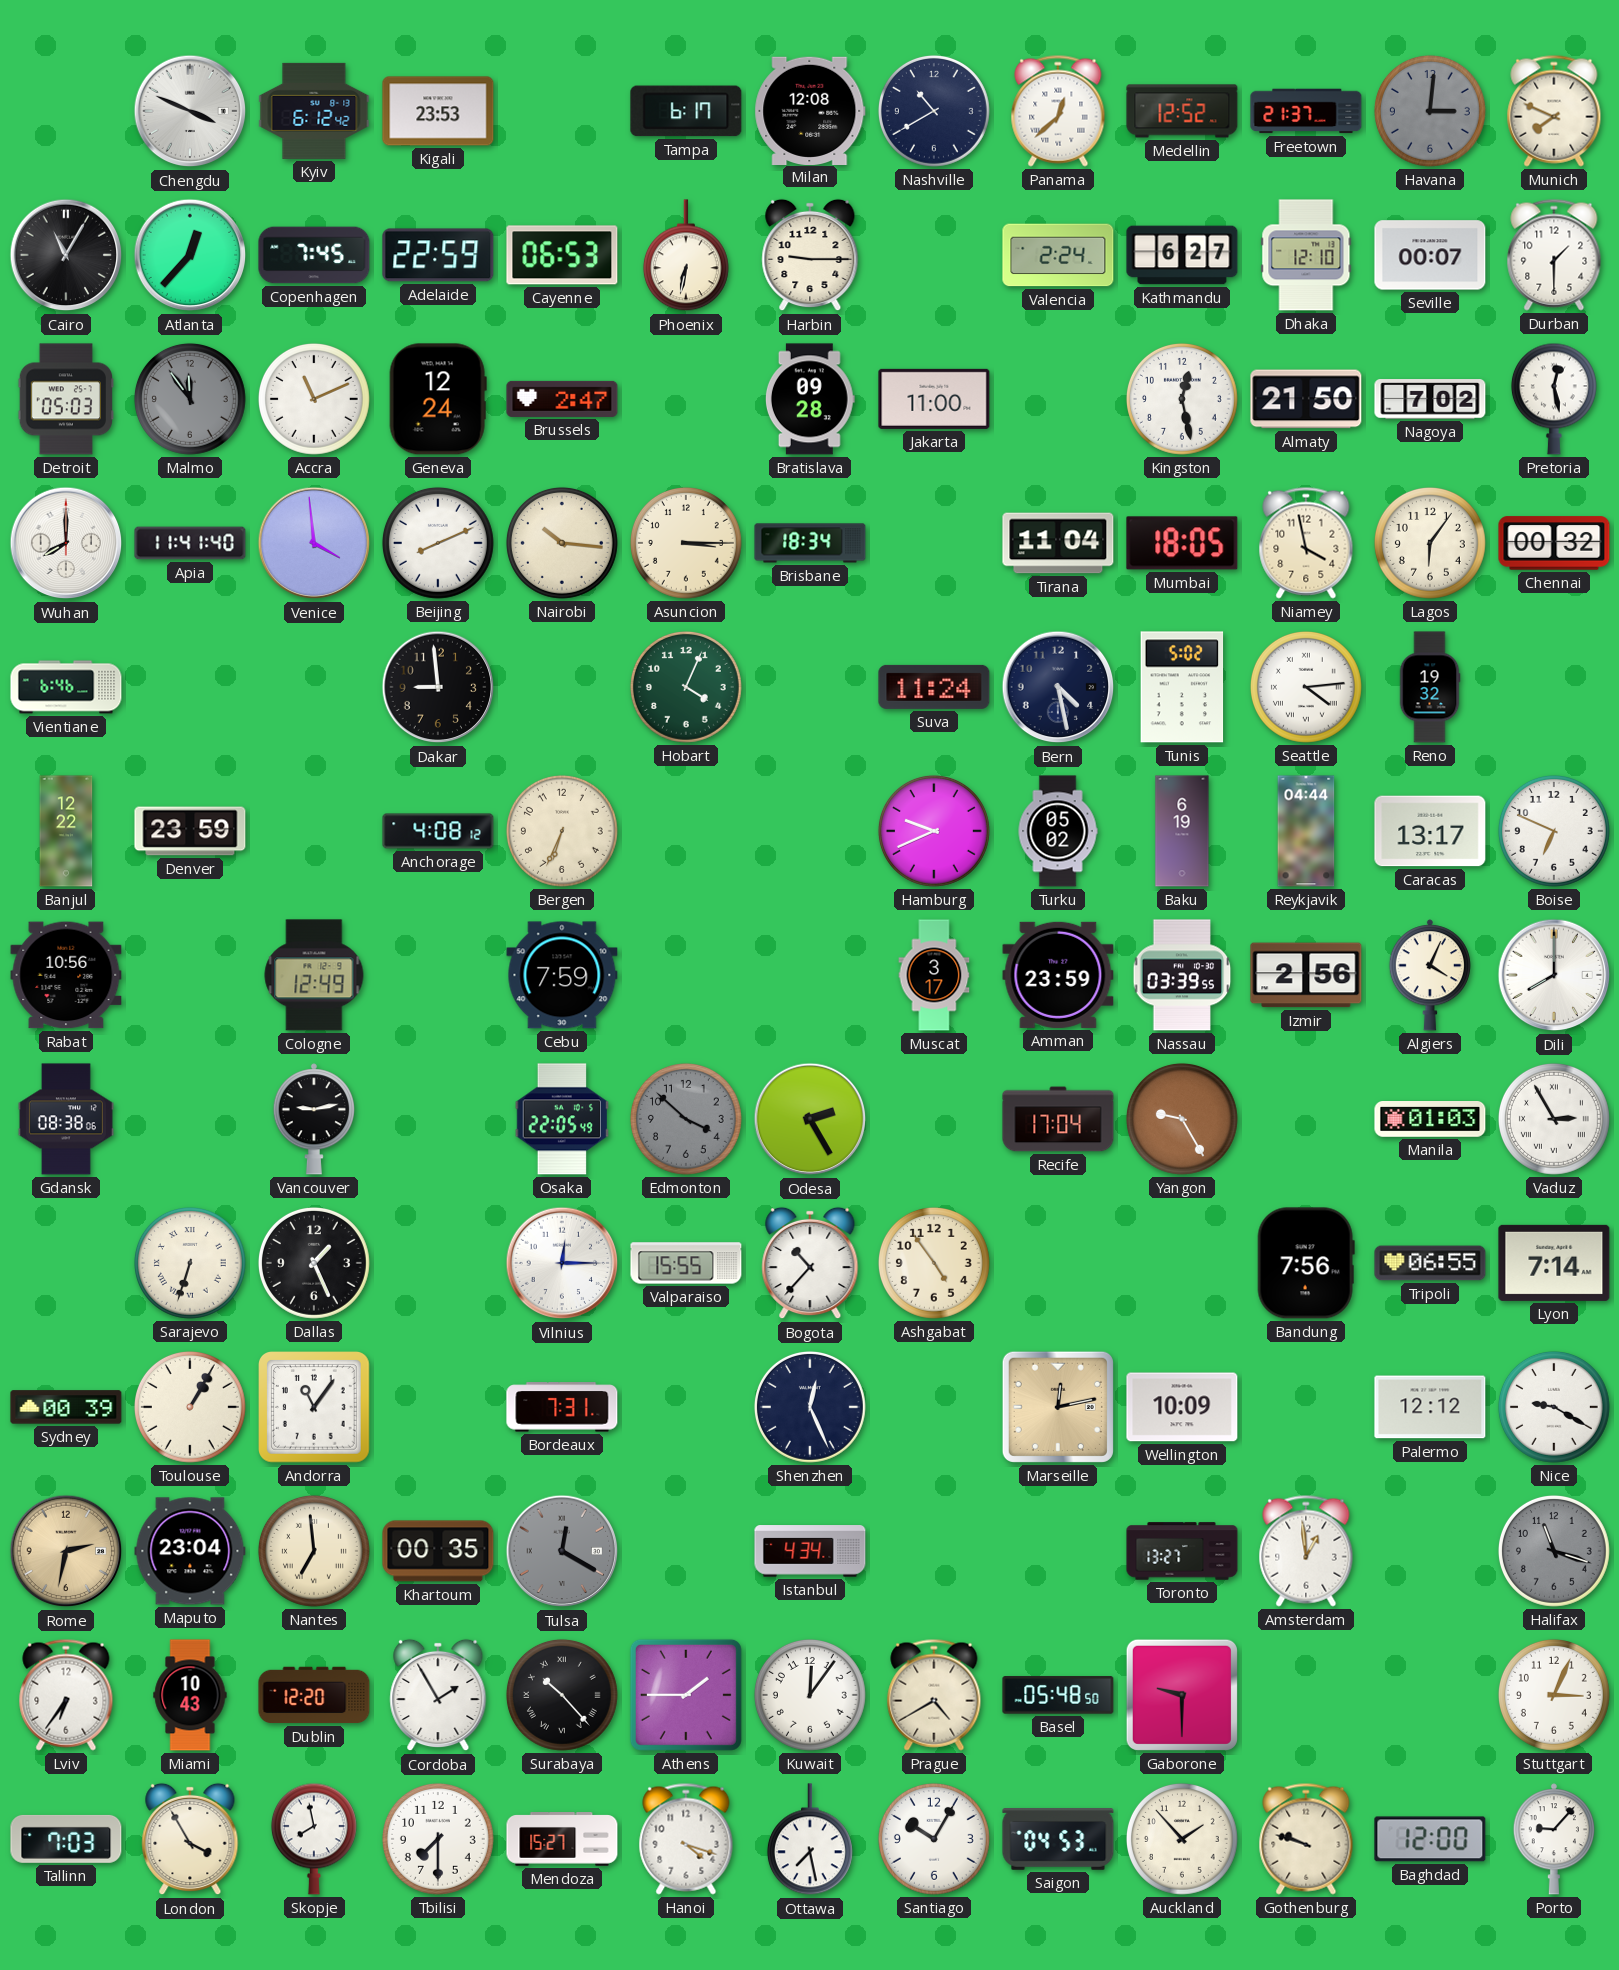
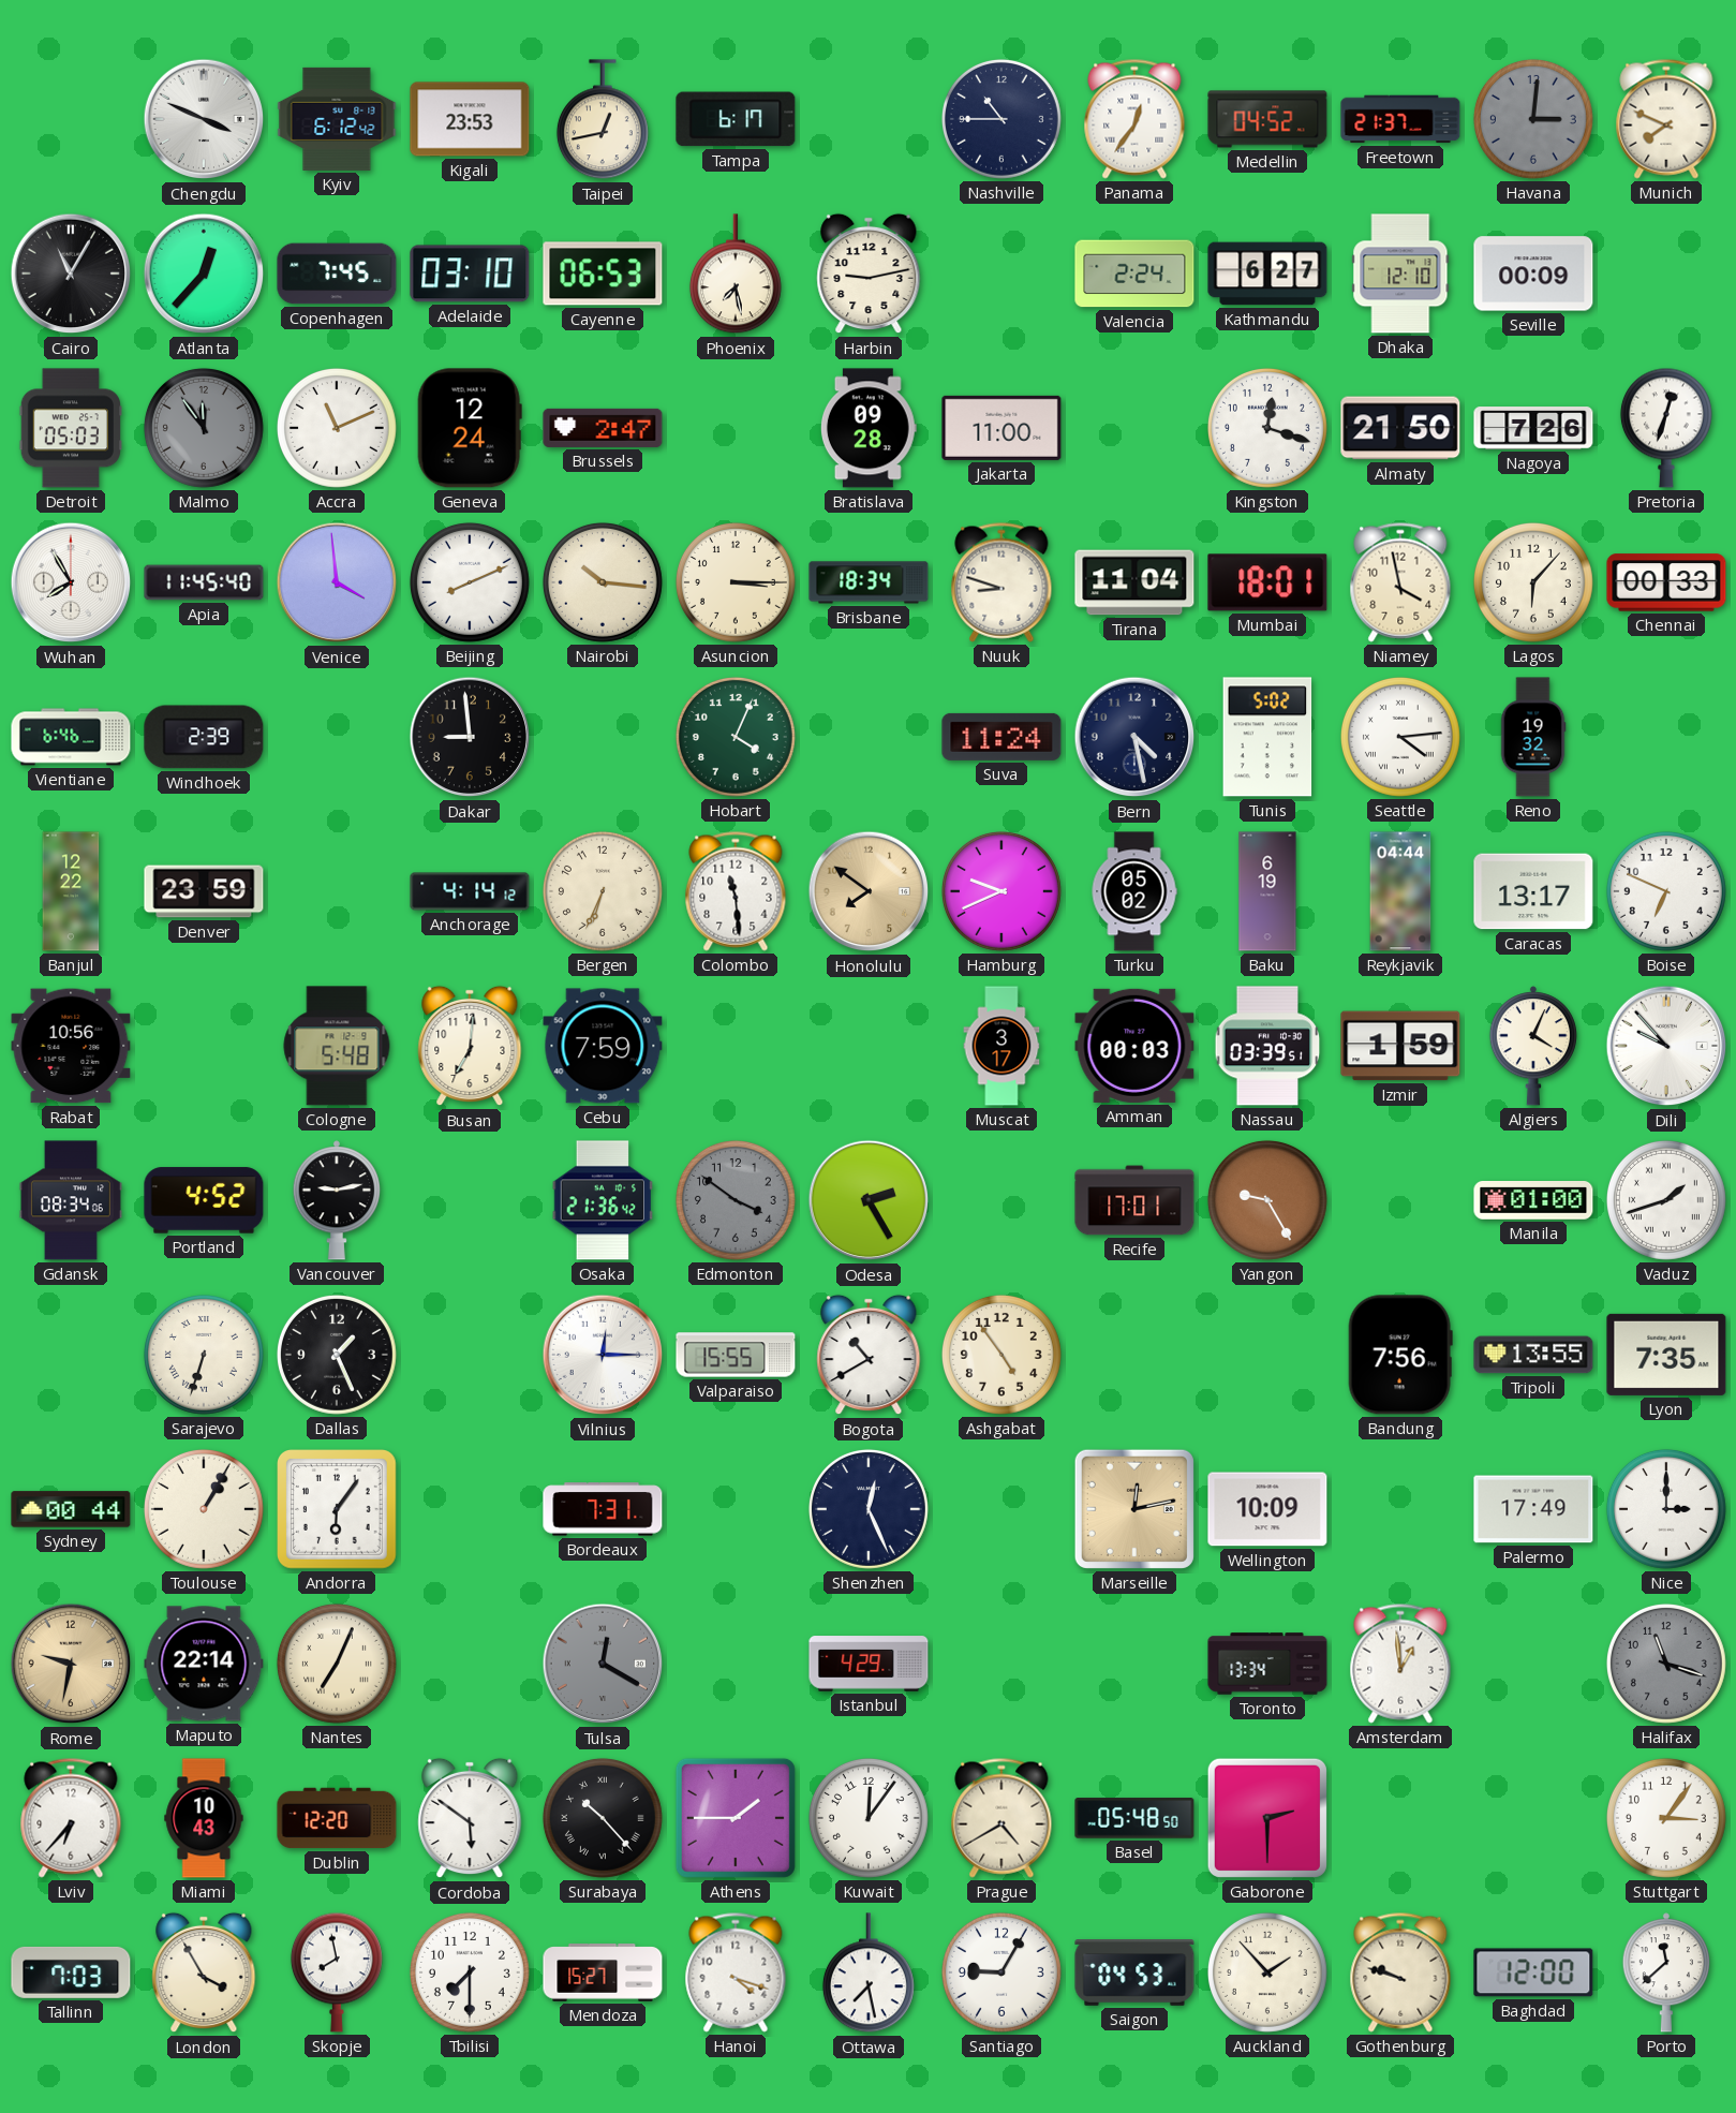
Taipei: none -> 12:43 (603, 120)
Milan: 12:08 -> none (810, 110)
Nashville: 10:40 -> 10:45 (1001, 119)
Panama: 12:38 -> 12:36 (1134, 119)
Medellin: 12:52 -> 04:52 (1267, 119)
Adelaide: 22:59 -> 03:10 (470, 274)
Phoenix: 6:32 -> 7:28 (736, 275)
Harbin: 9:15 -> 9:13 (869, 274)
Seville: 00:07 -> 00:09 (1533, 274)
Durban: 1:30 -> none (1554, 255)
Kingston: 12:28 -> 12:18 (1267, 428)
Nagoya: 7:02 -> 7:26 (1533, 428)
Pretoria: 12:28 -> 12:33 (1666, 428)
Wuhan: 8:00 -> 7:55 (71, 582)
Apia: 11:41 -> 11:45 (204, 582)
Nuuk: none -> 8:48 (1001, 582)
Mumbai: 18:05 -> 18:01 (1267, 582)
Lagos: 6:06 -> 6:07 (1533, 582)
Chennai: 00:32 -> 00:33 (1666, 582)
Windhoek: none -> 2:39 (204, 737)
Anchorage: 4:08 -> 4:14 (470, 891)
Colombo: none -> 11:29 (736, 891)
Honolulu: none -> 7:51 (869, 891)
Cologne: 12:49 -> 5:48 (337, 1046)
Busan: none -> 7:01 (470, 1046)
Amman: 23:59 -> 00:03 (1134, 1046)
Nassau: 03:39:55 -> 03:39:51 (1267, 1046)
Izmir: 2:56 -> 1:59 (1400, 1046)
Dili: 8:00 -> 9:53 (1666, 1046)
Gdansk: 08:38 -> 08:34 (71, 1200)
Portland: none -> 4:52 (204, 1200)
Osaka: 22:05 -> 21:36 (602, 1200)
Edmonton: 3:52 -> 3:51 (736, 1200)
Recife: 17:04 -> 17:01 (1134, 1200)
Manila: 01:03 -> 01:00 (1533, 1201)
Vaduz: 2:55 -> 1:42 (1666, 1200)
Bogota: 10:37 -> 10:40 (869, 1355)
Tripoli: 06:55 -> 13:55 (1533, 1355)
Lyon: 7:14 -> 7:35 (1666, 1355)
Sydney: 00:39 -> 00:44 (71, 1509)
Andorra: 11:06 -> 6:06 (338, 1510)
Palermo: 12:12 -> 17:49 (1533, 1509)
Nice: 9:20 -> 3:00 (1666, 1509)
Rome: 2:32 -> 9:32 (71, 1664)
Maputo: 23:04 -> 22:14 (204, 1664)
Nantes: 6:59 -> 7:04 (337, 1664)
Khartoum: 00:35 -> none (438, 1551)
Istanbul: 4:34 -> 4:29 (869, 1664)
Toronto: 13:27 -> 13:34 (1267, 1664)
Lviv: 6:36 -> 6:37 (71, 1818)
Cordoba: 1:55 -> 5:51 (470, 1818)
Gaborone: 9:30 -> 2:30 (1267, 1818)
Stuttgart: 3:04 -> 3:06 (1666, 1818)
Santiago: 10:05 -> 9:05 (1001, 1972)
Porto: 9:07 -> 11:38 (1666, 1972)
